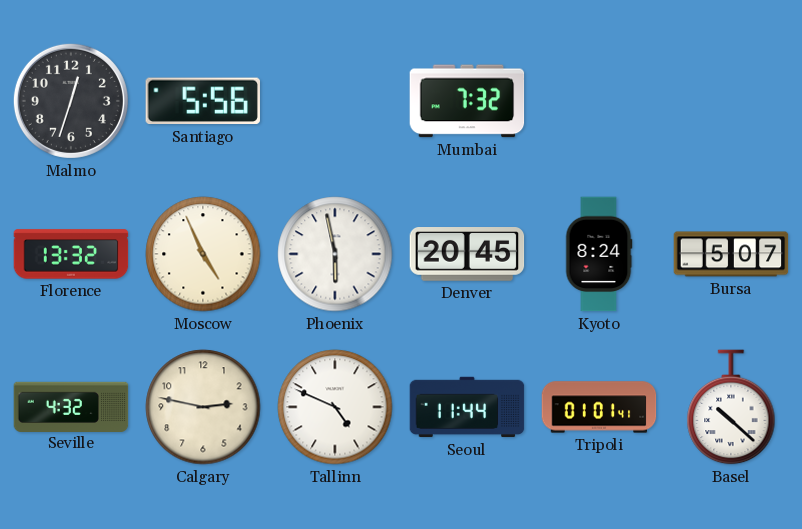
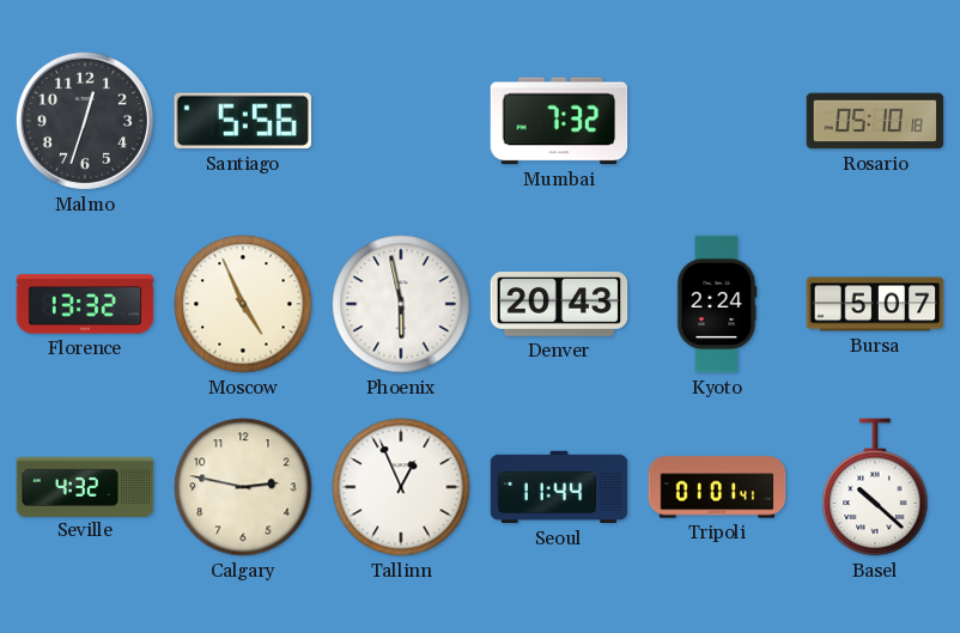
Rosario: none -> 05:10 (875, 121)
Denver: 20:45 -> 20:43 (559, 305)
Kyoto: 8:24 -> 2:24 (717, 304)
Tallinn: 4:49 -> 12:56 (401, 487)
